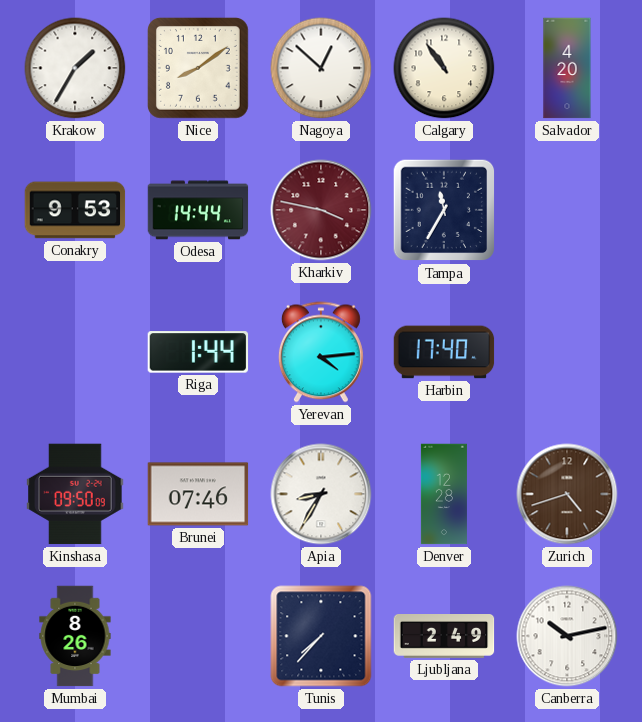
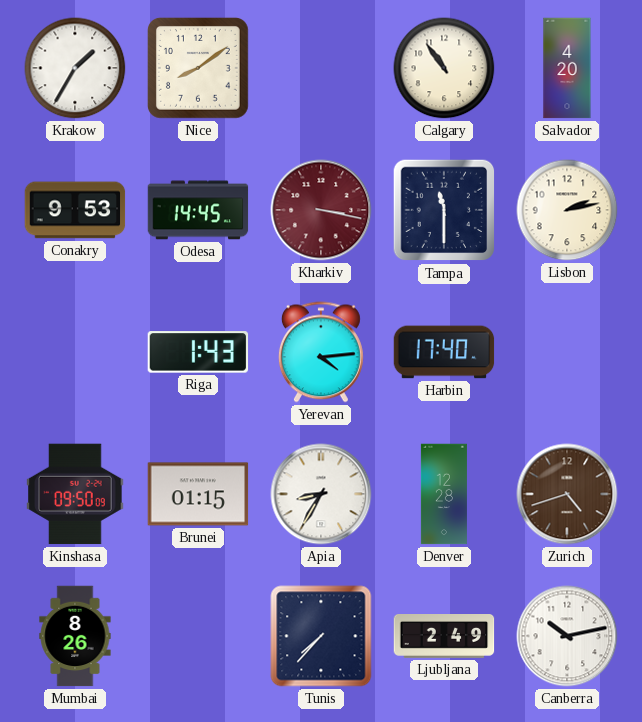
Nagoya: 12:52 -> none (321, 68)
Odesa: 14:44 -> 14:45 (198, 210)
Kharkiv: 3:47 -> 3:17 (321, 210)
Tampa: 11:35 -> 11:30 (444, 210)
Lisbon: none -> 2:13 (567, 210)
Riga: 1:44 -> 1:43 (198, 352)
Brunei: 07:46 -> 01:15 (198, 494)
